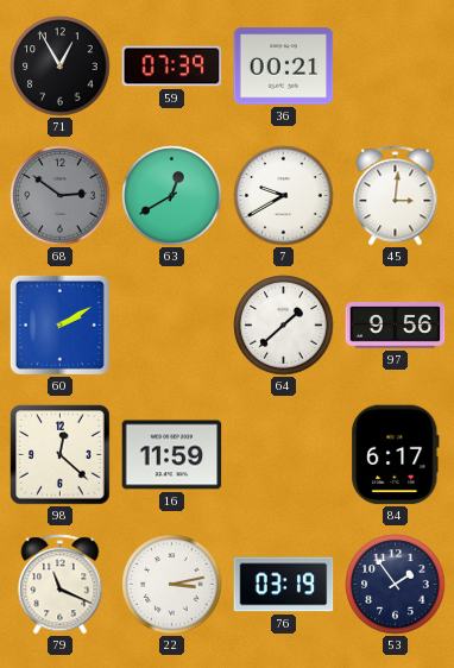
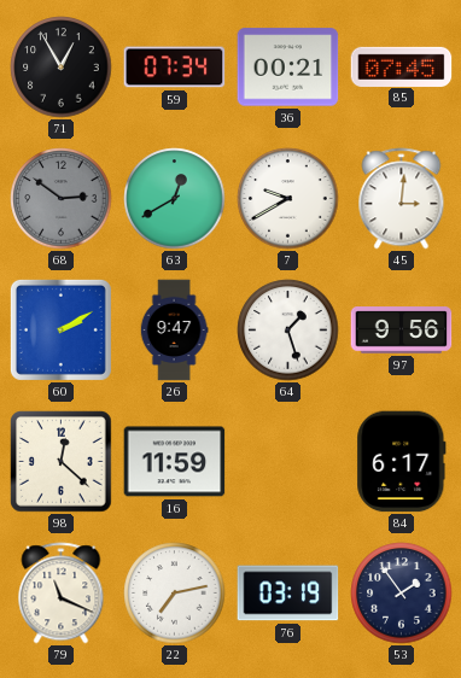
59: 07:39 -> 07:34 (175, 68)
85: none -> 07:45 (402, 66)
26: none -> 9:47 (174, 331)
64: 1:38 -> 1:27 (288, 331)
22: 3:13 -> 7:13 (175, 594)
